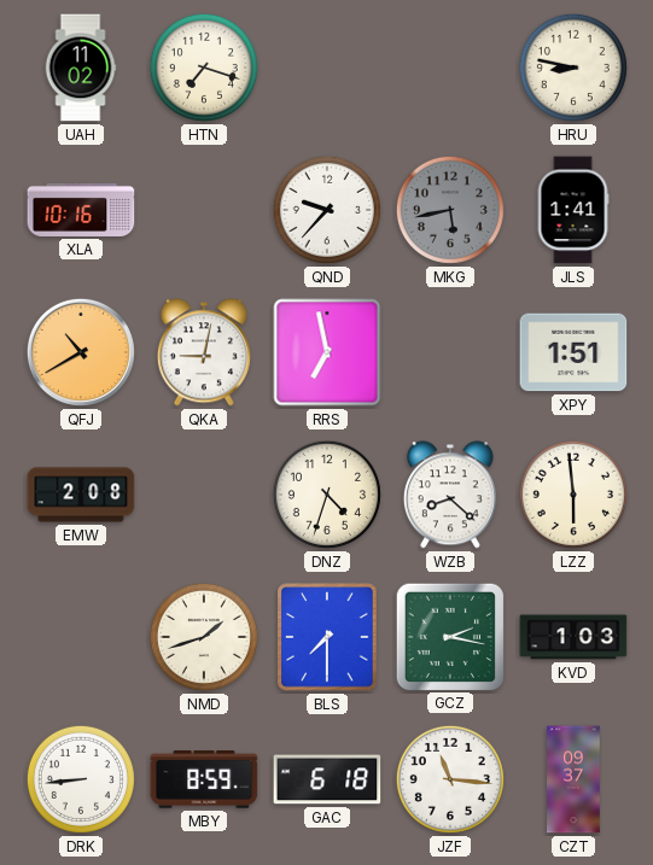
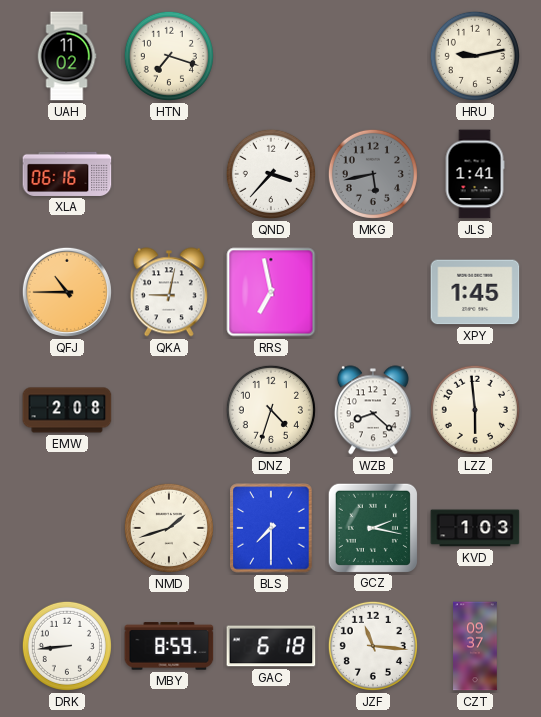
HRU: 8:47 -> 9:13 (475, 56)
XLA: 10:16 -> 06:16 (67, 174)
QND: 9:37 -> 3:37 (271, 174)
QFJ: 10:40 -> 10:45 (67, 292)
XPY: 1:51 -> 1:45 (475, 292)
